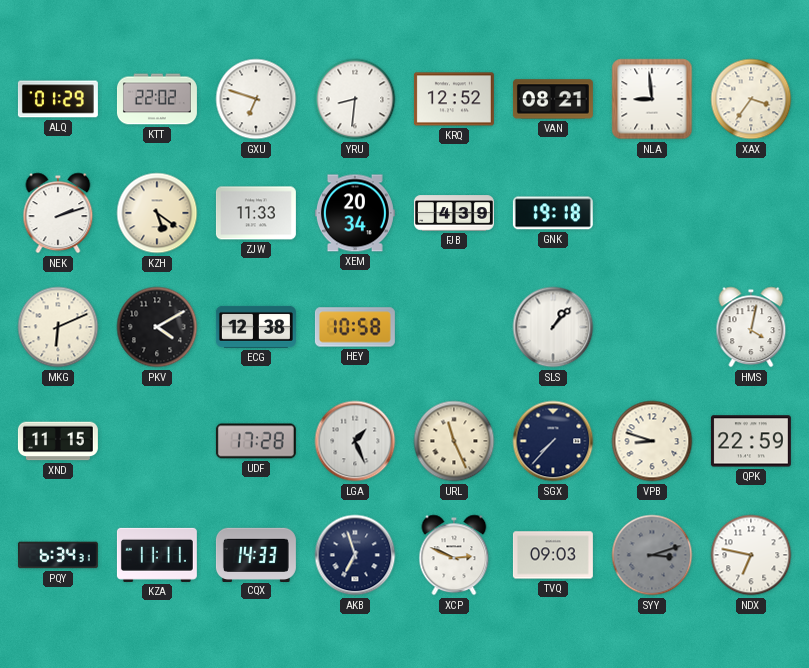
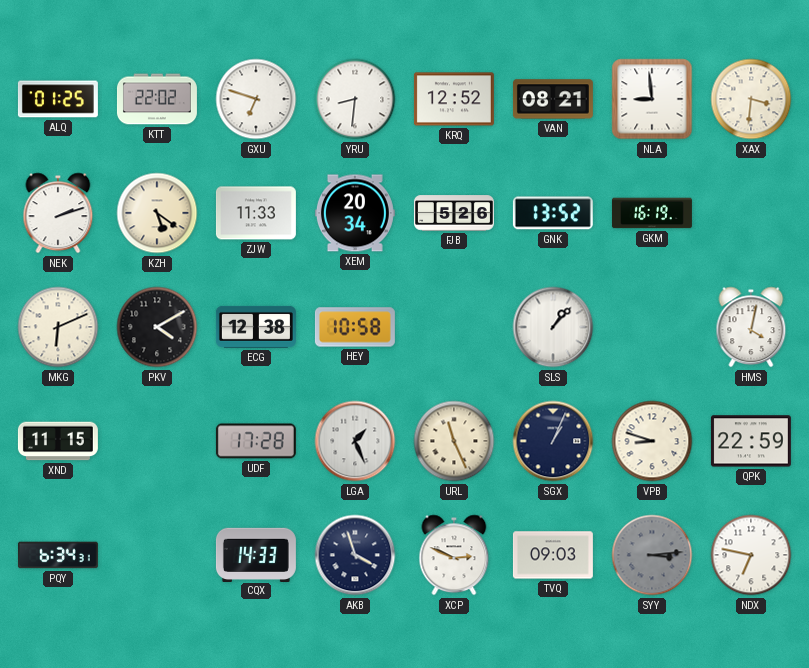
ALQ: 01:29 -> 01:25 (58, 99)
XAX: 3:36 -> 3:31 (751, 99)
FJB: 4:39 -> 5:26 (454, 213)
GNK: 19:18 -> 13:52 (553, 213)
GKM: none -> 16:19 (652, 213)
SGX: 7:37 -> 1:04 (553, 441)
KZA: 11:11 -> none (157, 555)
AKB: 6:57 -> 3:57 (355, 555)
SYY: 3:12 -> 3:14 (652, 555)
